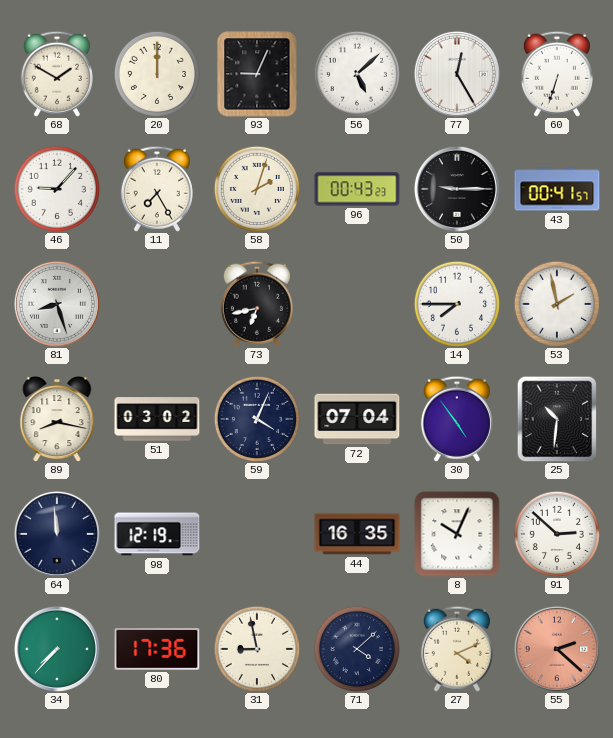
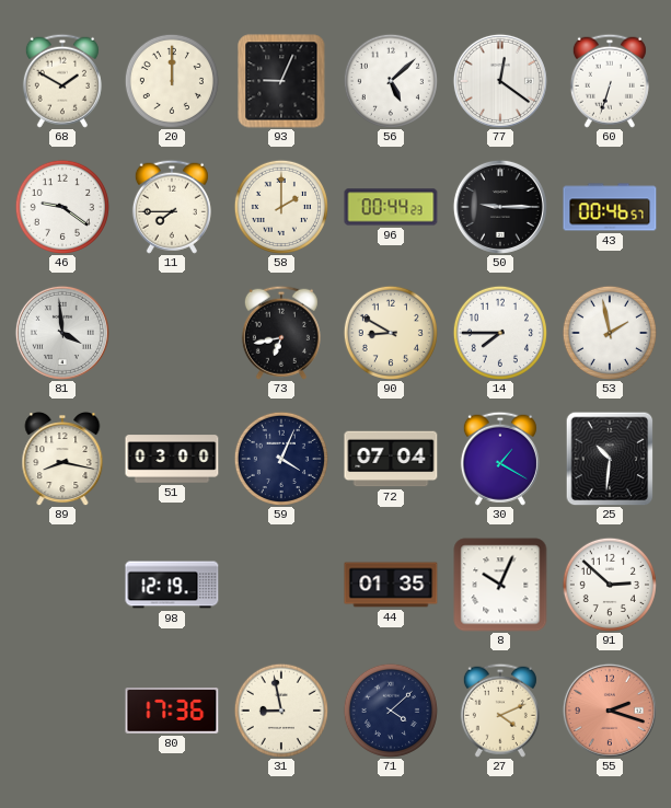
77: 12:25 -> 12:21 (500, 81)
46: 9:07 -> 9:21 (62, 207)
11: 7:25 -> 7:45 (172, 207)
58: 2:03 -> 2:00 (281, 207)
96: 00:43 -> 00:44 (391, 207)
43: 00:41 -> 00:46 (610, 207)
81: 8:27 -> 3:59 (62, 333)
90: none -> 8:50 (391, 333)
51: 03:02 -> 03:00 (172, 459)
30: 4:54 -> 1:20 (500, 459)
64: 11:59 -> none (57, 534)
44: 16:35 -> 01:35 (391, 585)
34: 7:37 -> none (57, 649)
55: 2:22 -> 2:18 (610, 711)
